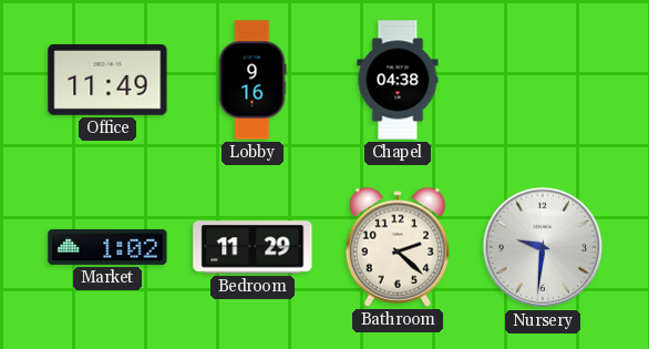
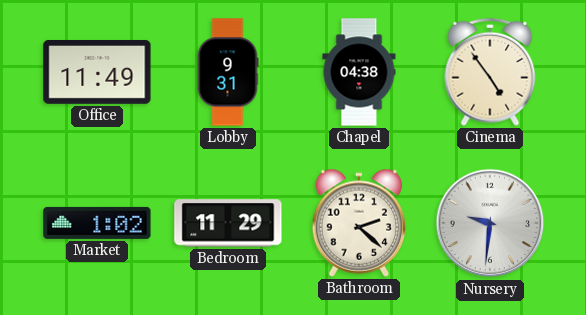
Lobby: 9:16 -> 9:31 (228, 72)
Cinema: none -> 4:54 (490, 72)
